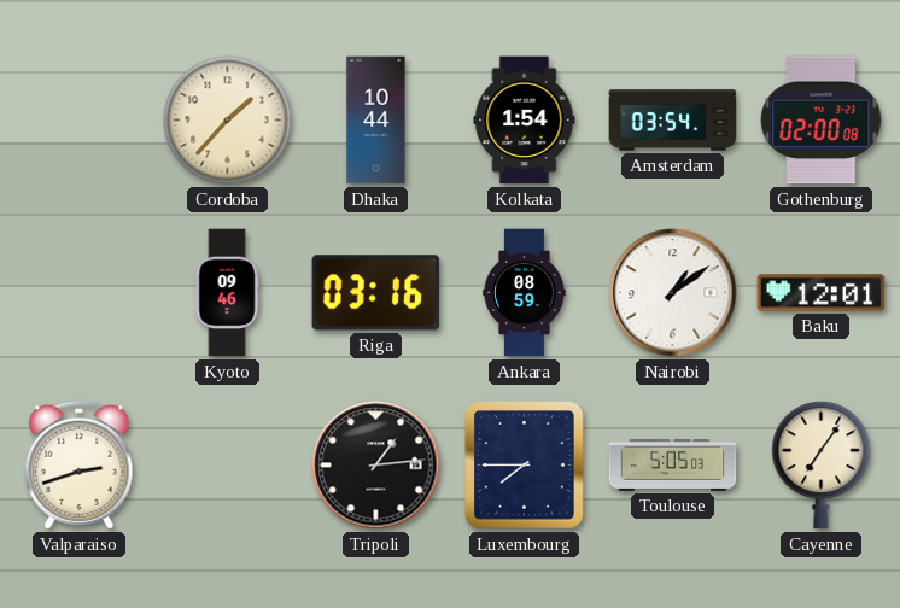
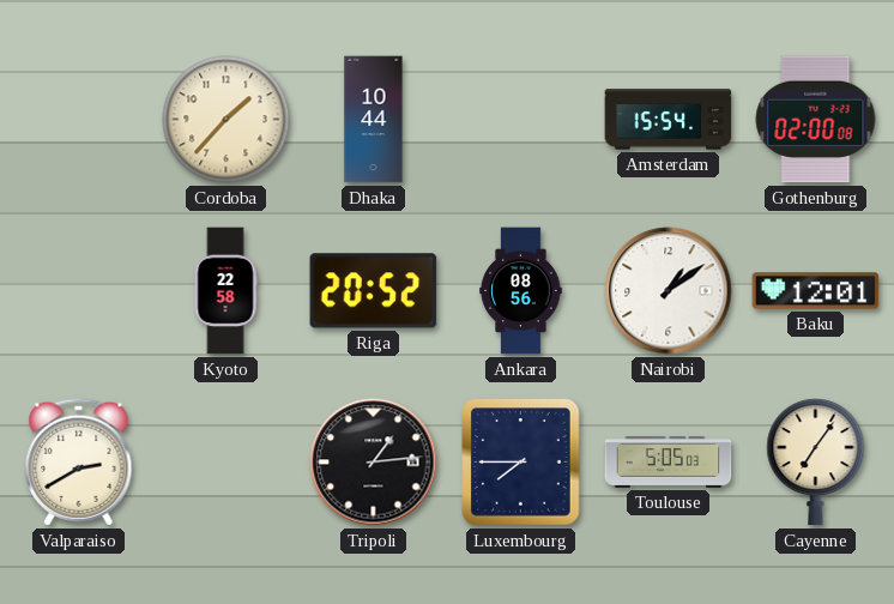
Kolkata: 1:54 -> none (525, 121)
Amsterdam: 03:54 -> 15:54 (669, 120)
Kyoto: 09:46 -> 22:58 (225, 291)
Riga: 03:16 -> 20:52 (374, 291)
Ankara: 08:59 -> 08:56 (521, 291)
Valparaiso: 2:42 -> 2:40 (79, 463)
